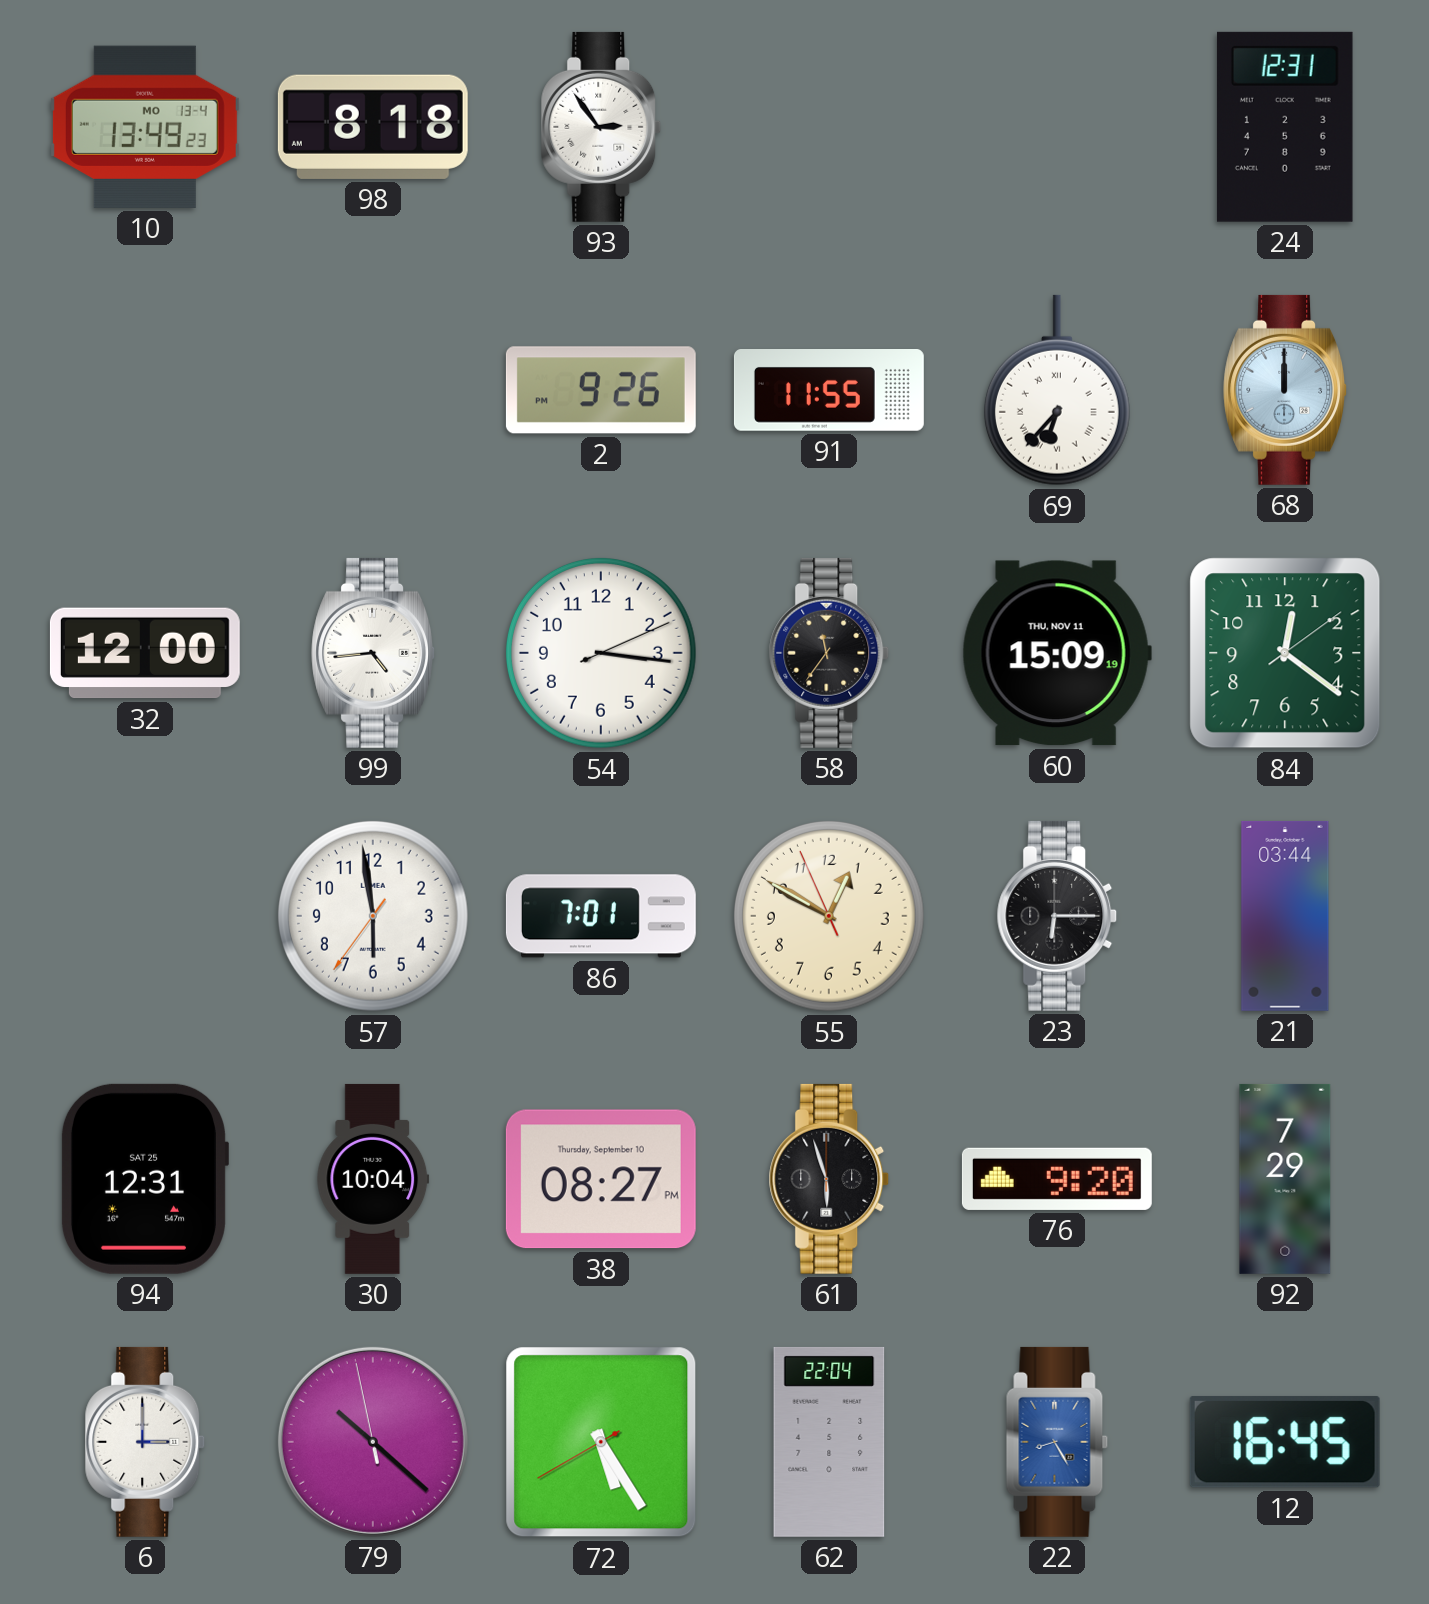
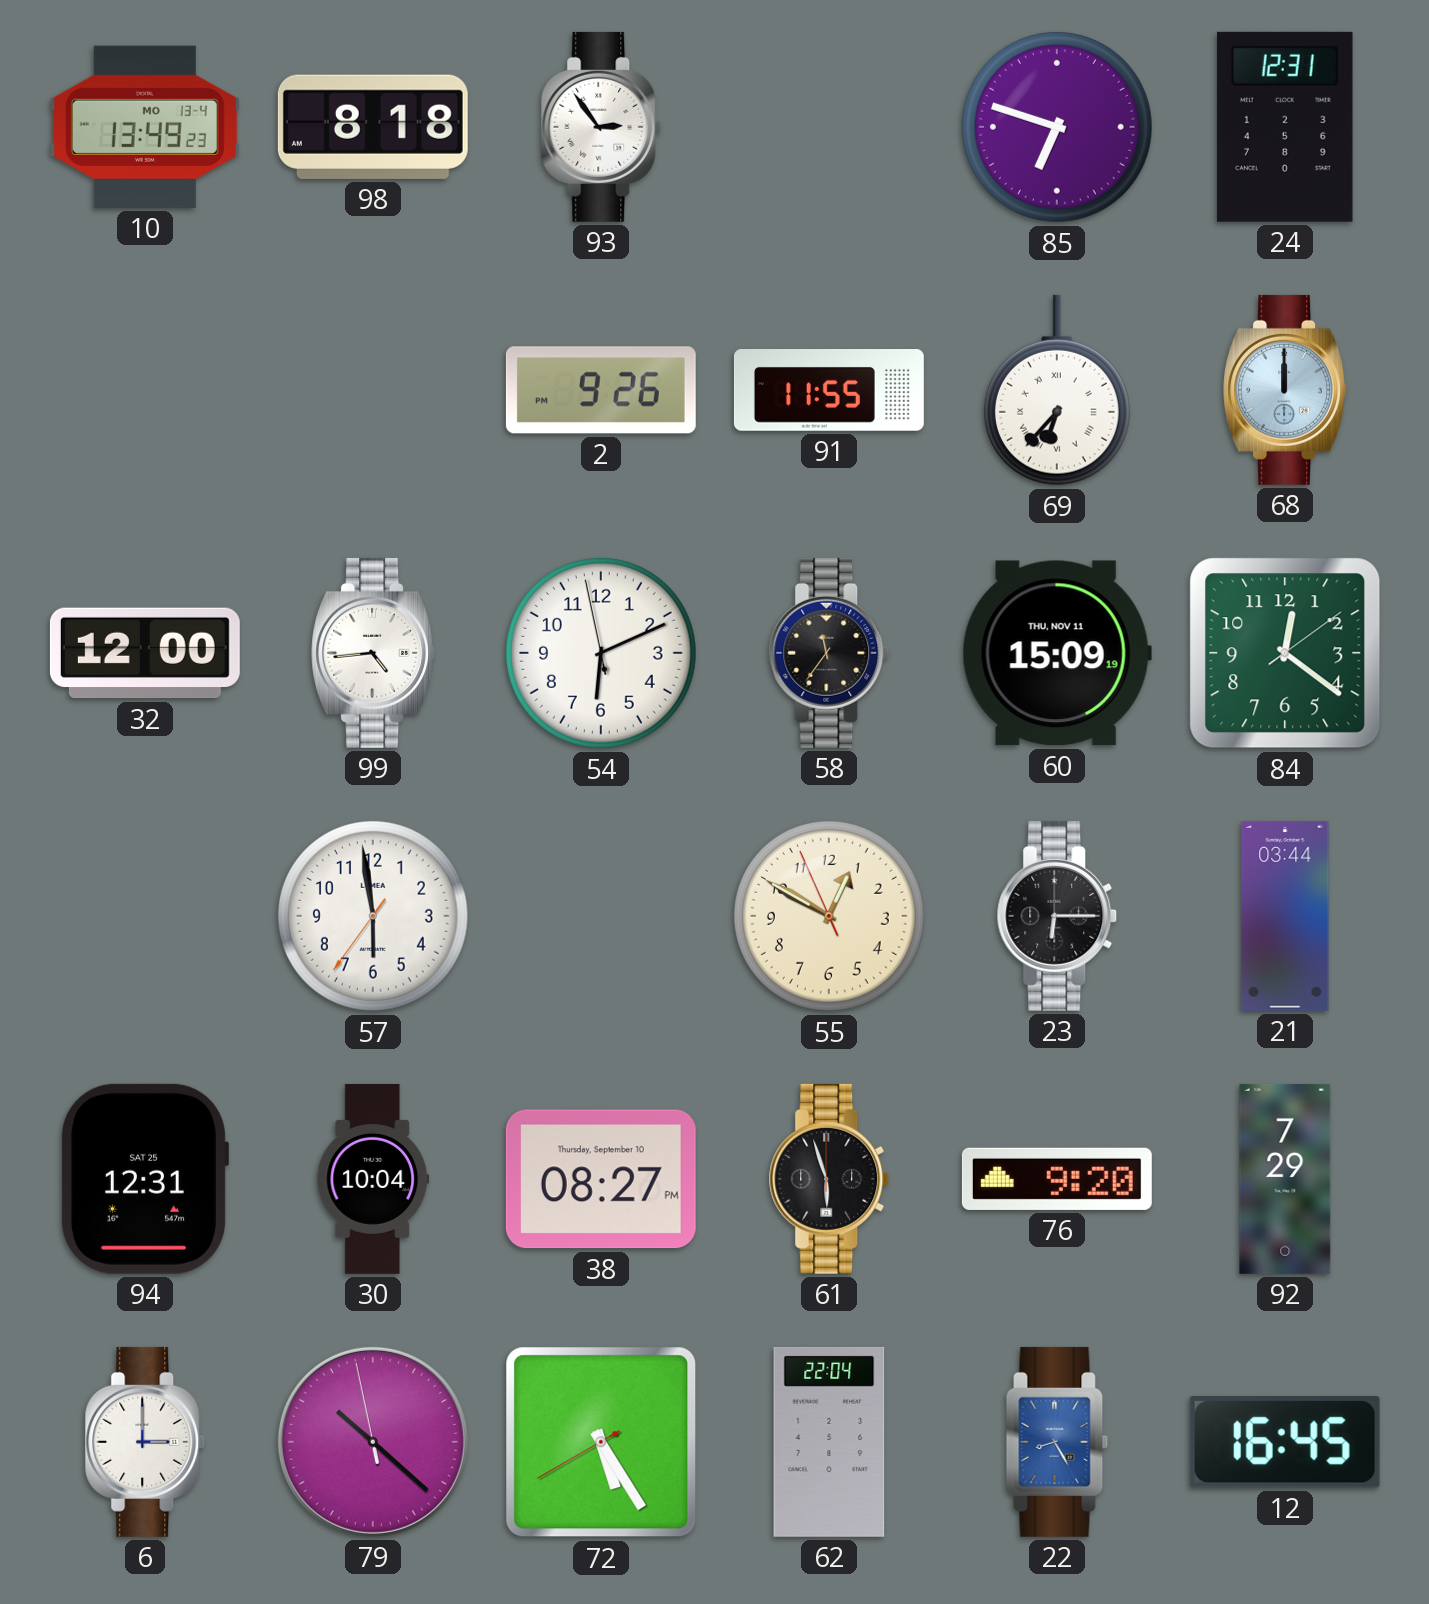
85: none -> 6:48 (1057, 127)
54: 3:16 -> 6:10 (601, 653)
86: 7:01 -> none (601, 916)
